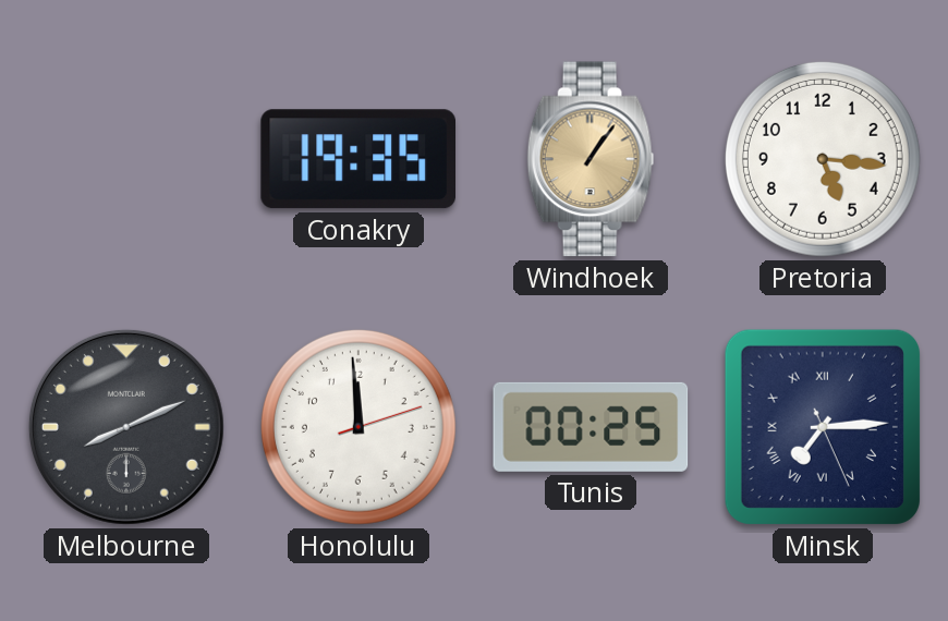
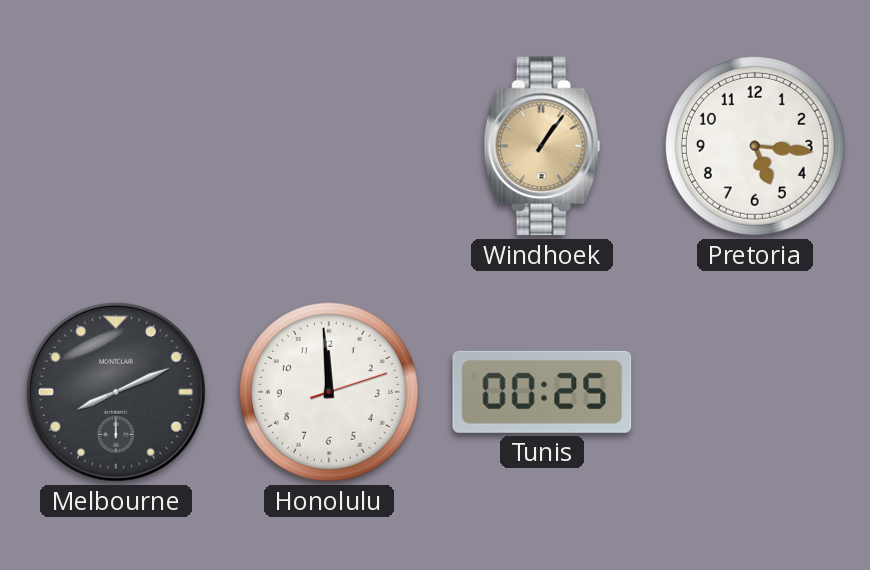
Conakry: 19:35 -> none (358, 159)
Minsk: 7:14 -> none (823, 427)
